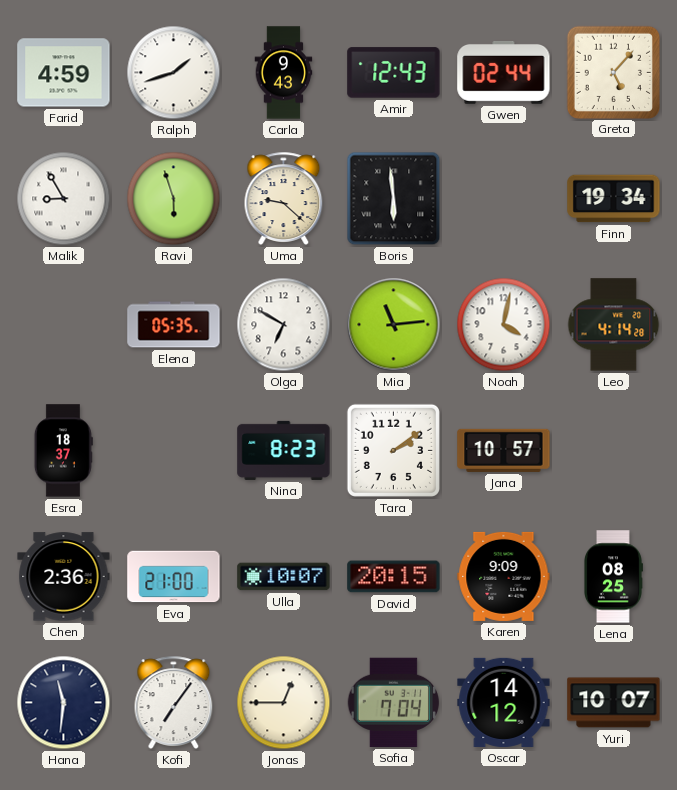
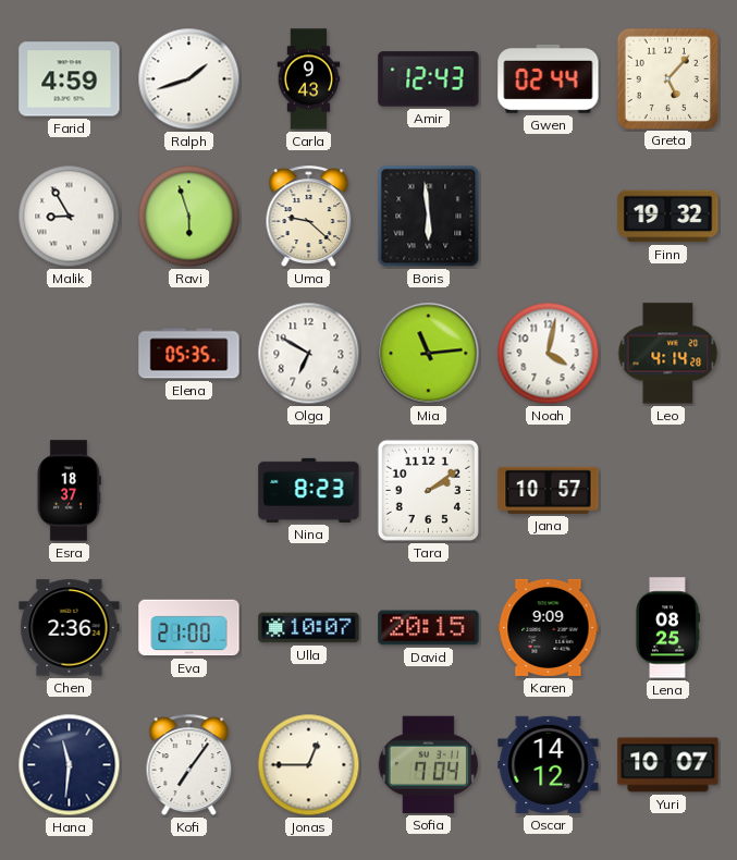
Finn: 19:34 -> 19:32 (668, 217)
